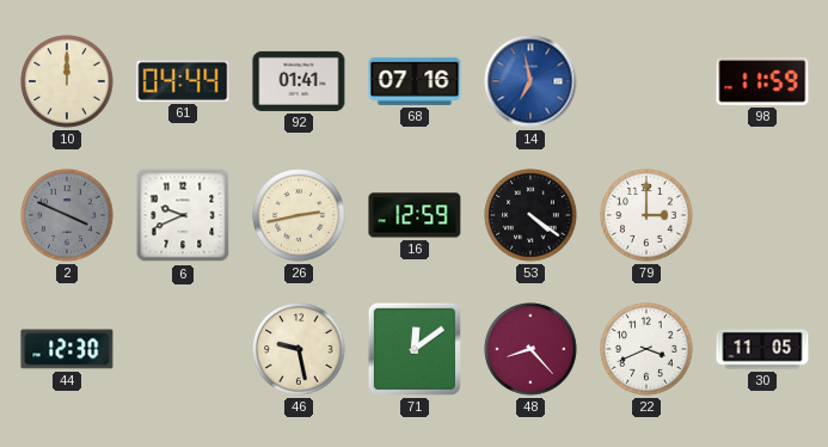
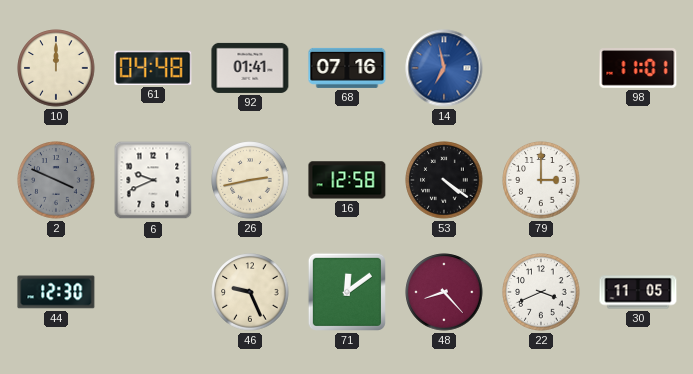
61: 04:44 -> 04:48 (153, 68)
98: 11:59 -> 11:01 (638, 68)
16: 12:59 -> 12:58 (347, 180)
46: 9:28 -> 9:26 (250, 292)
